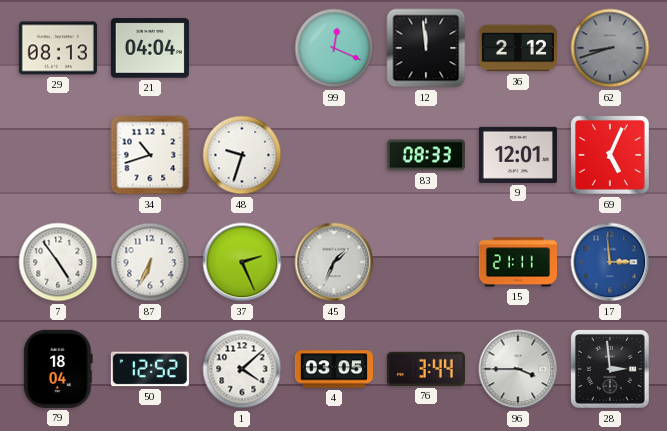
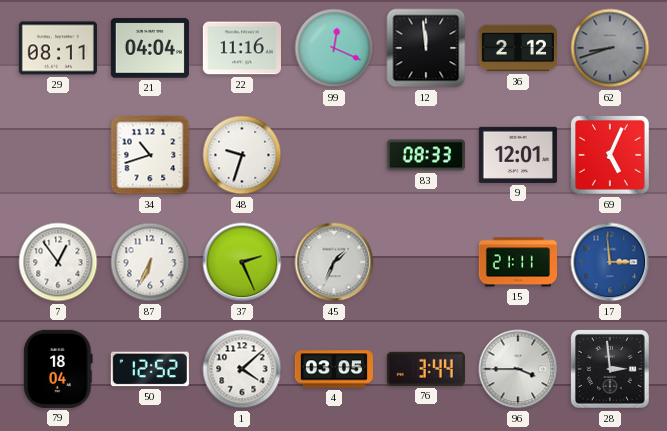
29: 08:13 -> 08:11 (58, 48)
22: none -> 11:16 (242, 48)
7: 4:54 -> 12:54 (58, 262)
